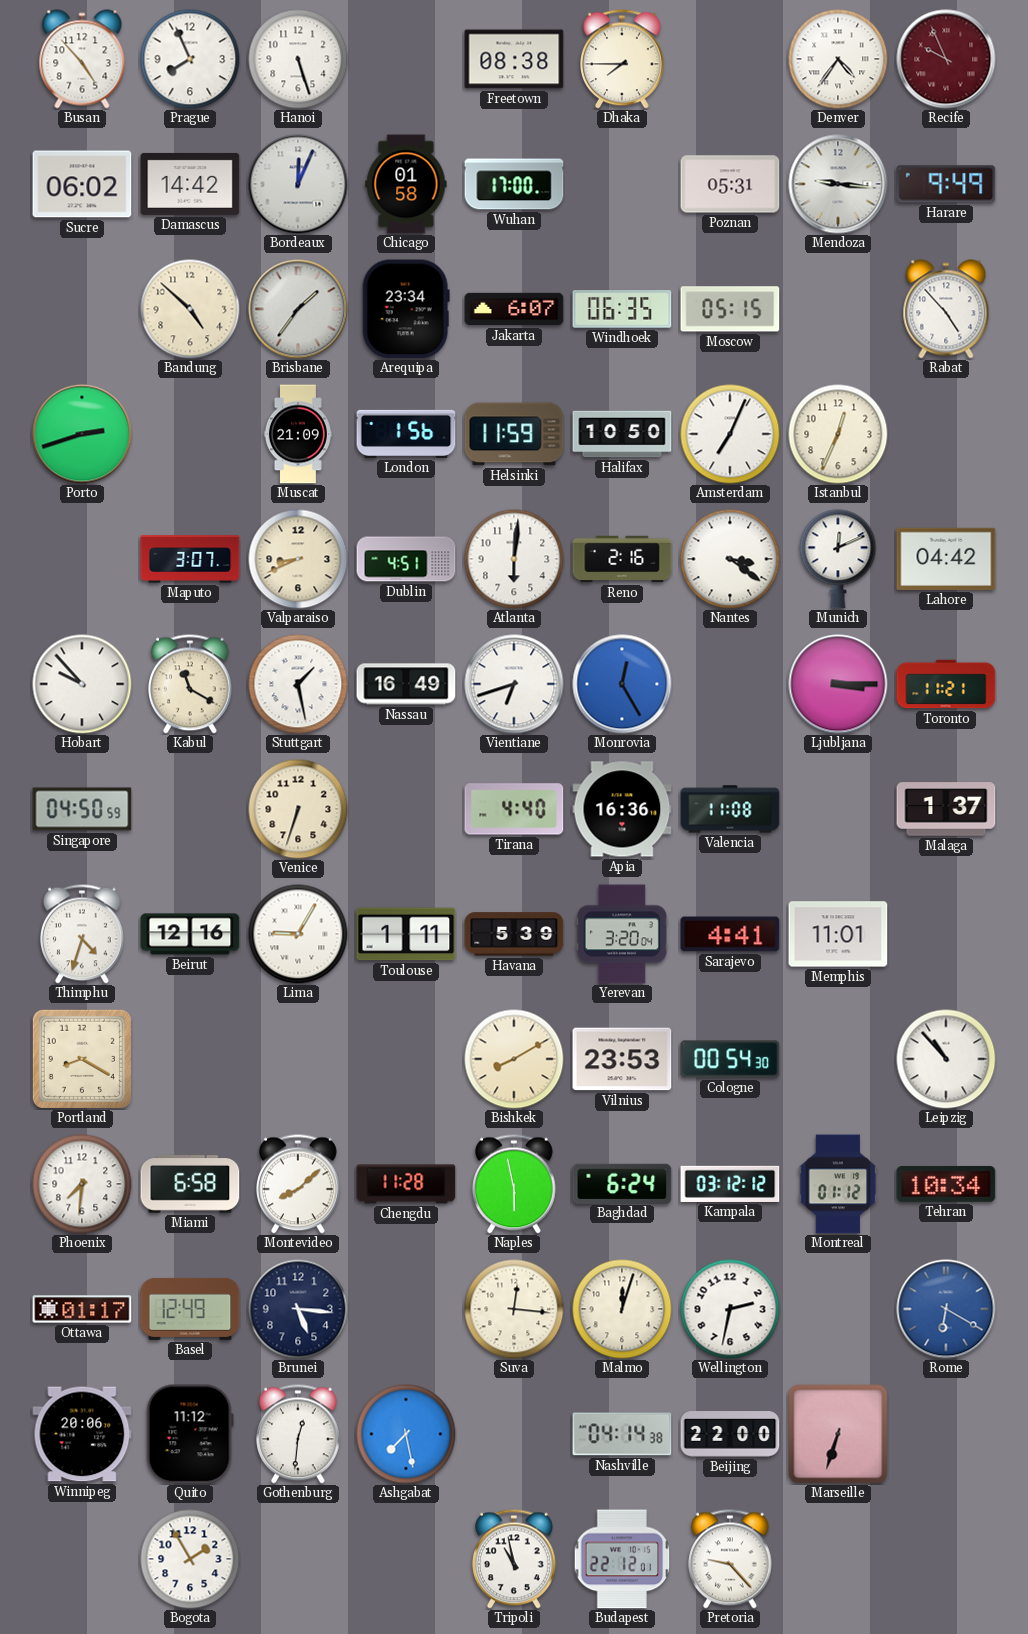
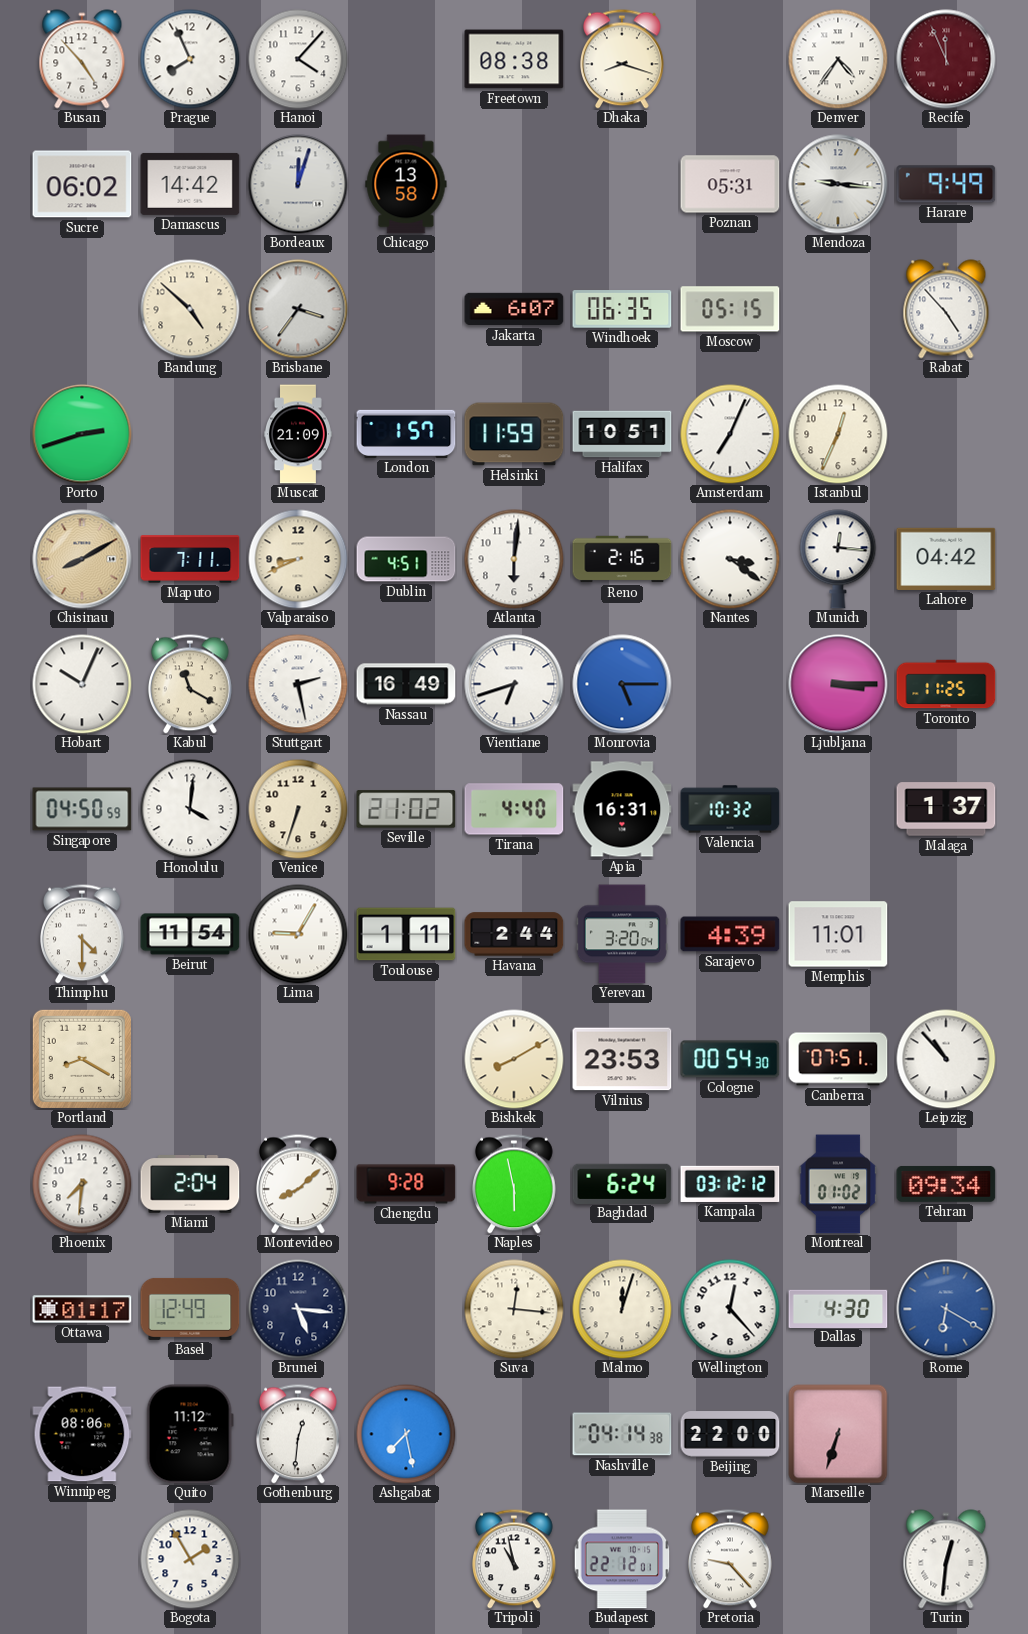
Hanoi: 5:27 -> 4:07 (298, 59)
Dhaka: 7:45 -> 8:18 (623, 59)
Recife: 9:56 -> 11:56 (946, 59)
Bordeaux: 12:04 -> 12:03 (298, 184)
Chicago: 01:58 -> 13:58 (406, 184)
Wuhan: 17:00 -> none (514, 184)
Brisbane: 1:36 -> 3:36 (298, 309)
Arequipa: 23:34 -> none (406, 309)
London: 1:56 -> 1:57 (406, 434)
Halifax: 10:50 -> 10:51 (622, 434)
Chisinau: none -> 8:10 (82, 559)
Maputo: 3:07 -> 7:11 (190, 559)
Munich: 12:11 -> 12:16 (838, 559)
Hobart: 9:53 -> 10:04 (82, 684)
Stuttgart: 1:28 -> 2:28 (298, 684)
Monrovia: 12:25 -> 5:15 (622, 684)
Toronto: 11:21 -> 11:25 (946, 684)
Honolulu: none -> 4:01 (190, 809)
Seville: none -> 21:02 (406, 809)
Apia: 16:36 -> 16:31 (622, 809)
Valencia: 11:08 -> 10:32 (730, 809)
Thimphu: 4:33 -> 4:30 (83, 934)
Beirut: 12:16 -> 11:54 (190, 934)
Havana: 5:39 -> 2:44 (514, 934)
Sarajevo: 4:41 -> 4:39 (730, 934)
Canberra: none -> 07:51 (838, 1059)
Miami: 6:58 -> 2:04 (190, 1184)
Chengdu: 11:28 -> 9:28 (406, 1184)
Montreal: 01:12 -> 01:02 (838, 1184)
Tehran: 10:34 -> 09:34 (946, 1184)
Wellington: 2:32 -> 12:23 (730, 1309)
Dallas: none -> 4:30 (838, 1308)
Winnipeg: 20:06 -> 08:06 (82, 1434)
Turin: none -> 12:31 (946, 1559)
